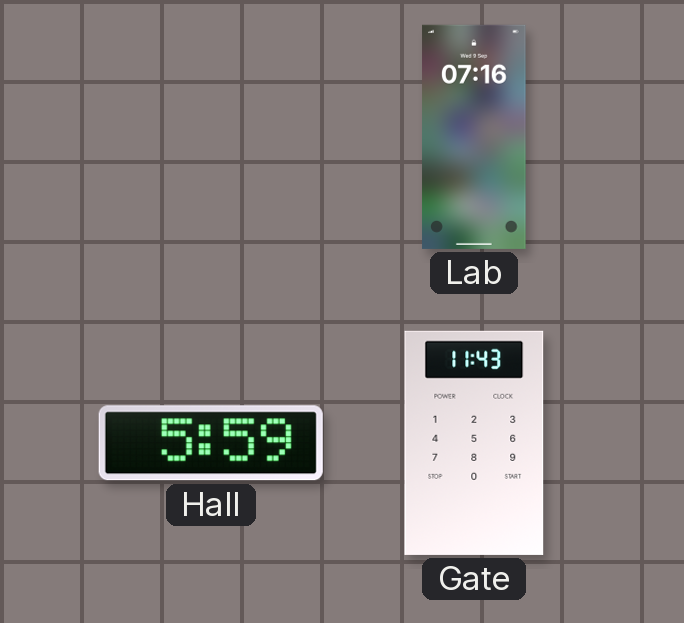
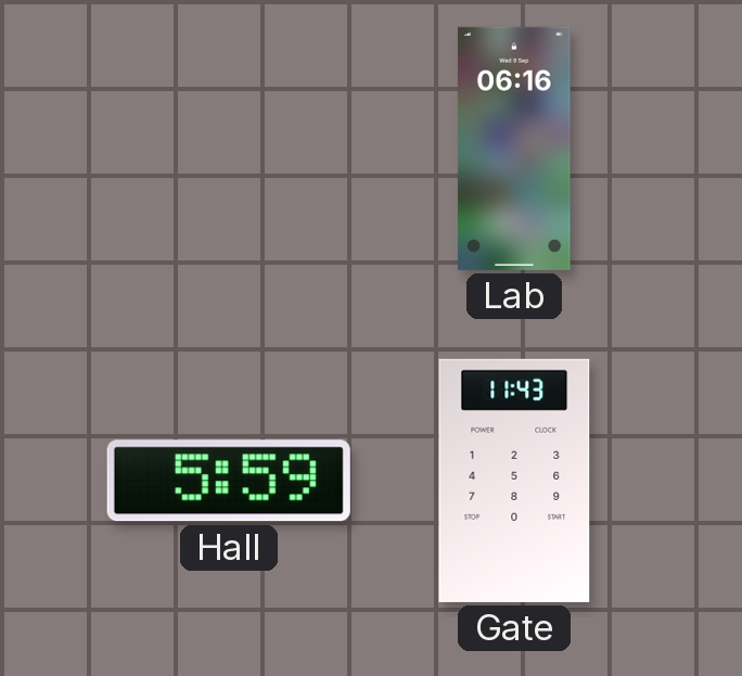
Lab: 07:16 -> 06:16 (514, 149)
